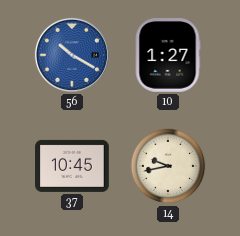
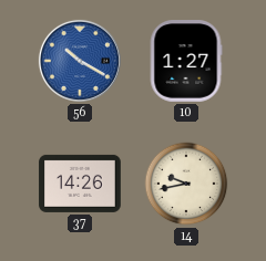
37: 10:45 -> 14:26 (80, 184)
